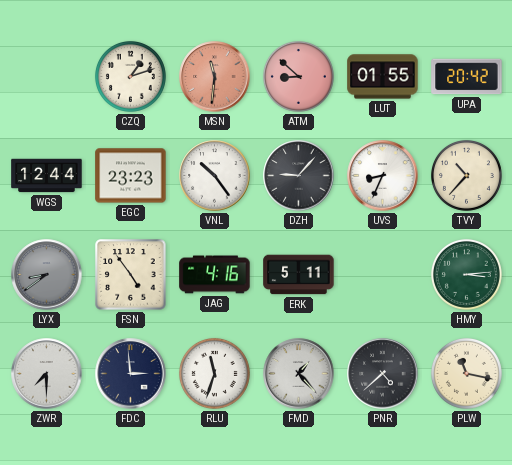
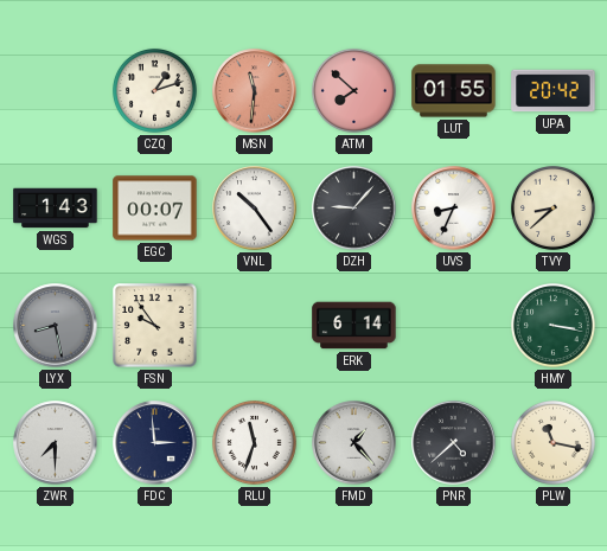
ATM: 8:52 -> 7:52 (353, 90)
WGS: 12:44 -> 1:43 (56, 209)
EGC: 23:23 -> 00:07 (155, 209)
TVY: 10:37 -> 8:38 (552, 207)
LYX: 8:39 -> 8:28 (56, 326)
FSN: 4:54 -> 9:54 (155, 326)
JAG: 4:16 -> none (215, 275)
ERK: 5:11 -> 6:14 (354, 326)
HMY: 3:14 -> 3:17 (552, 325)
